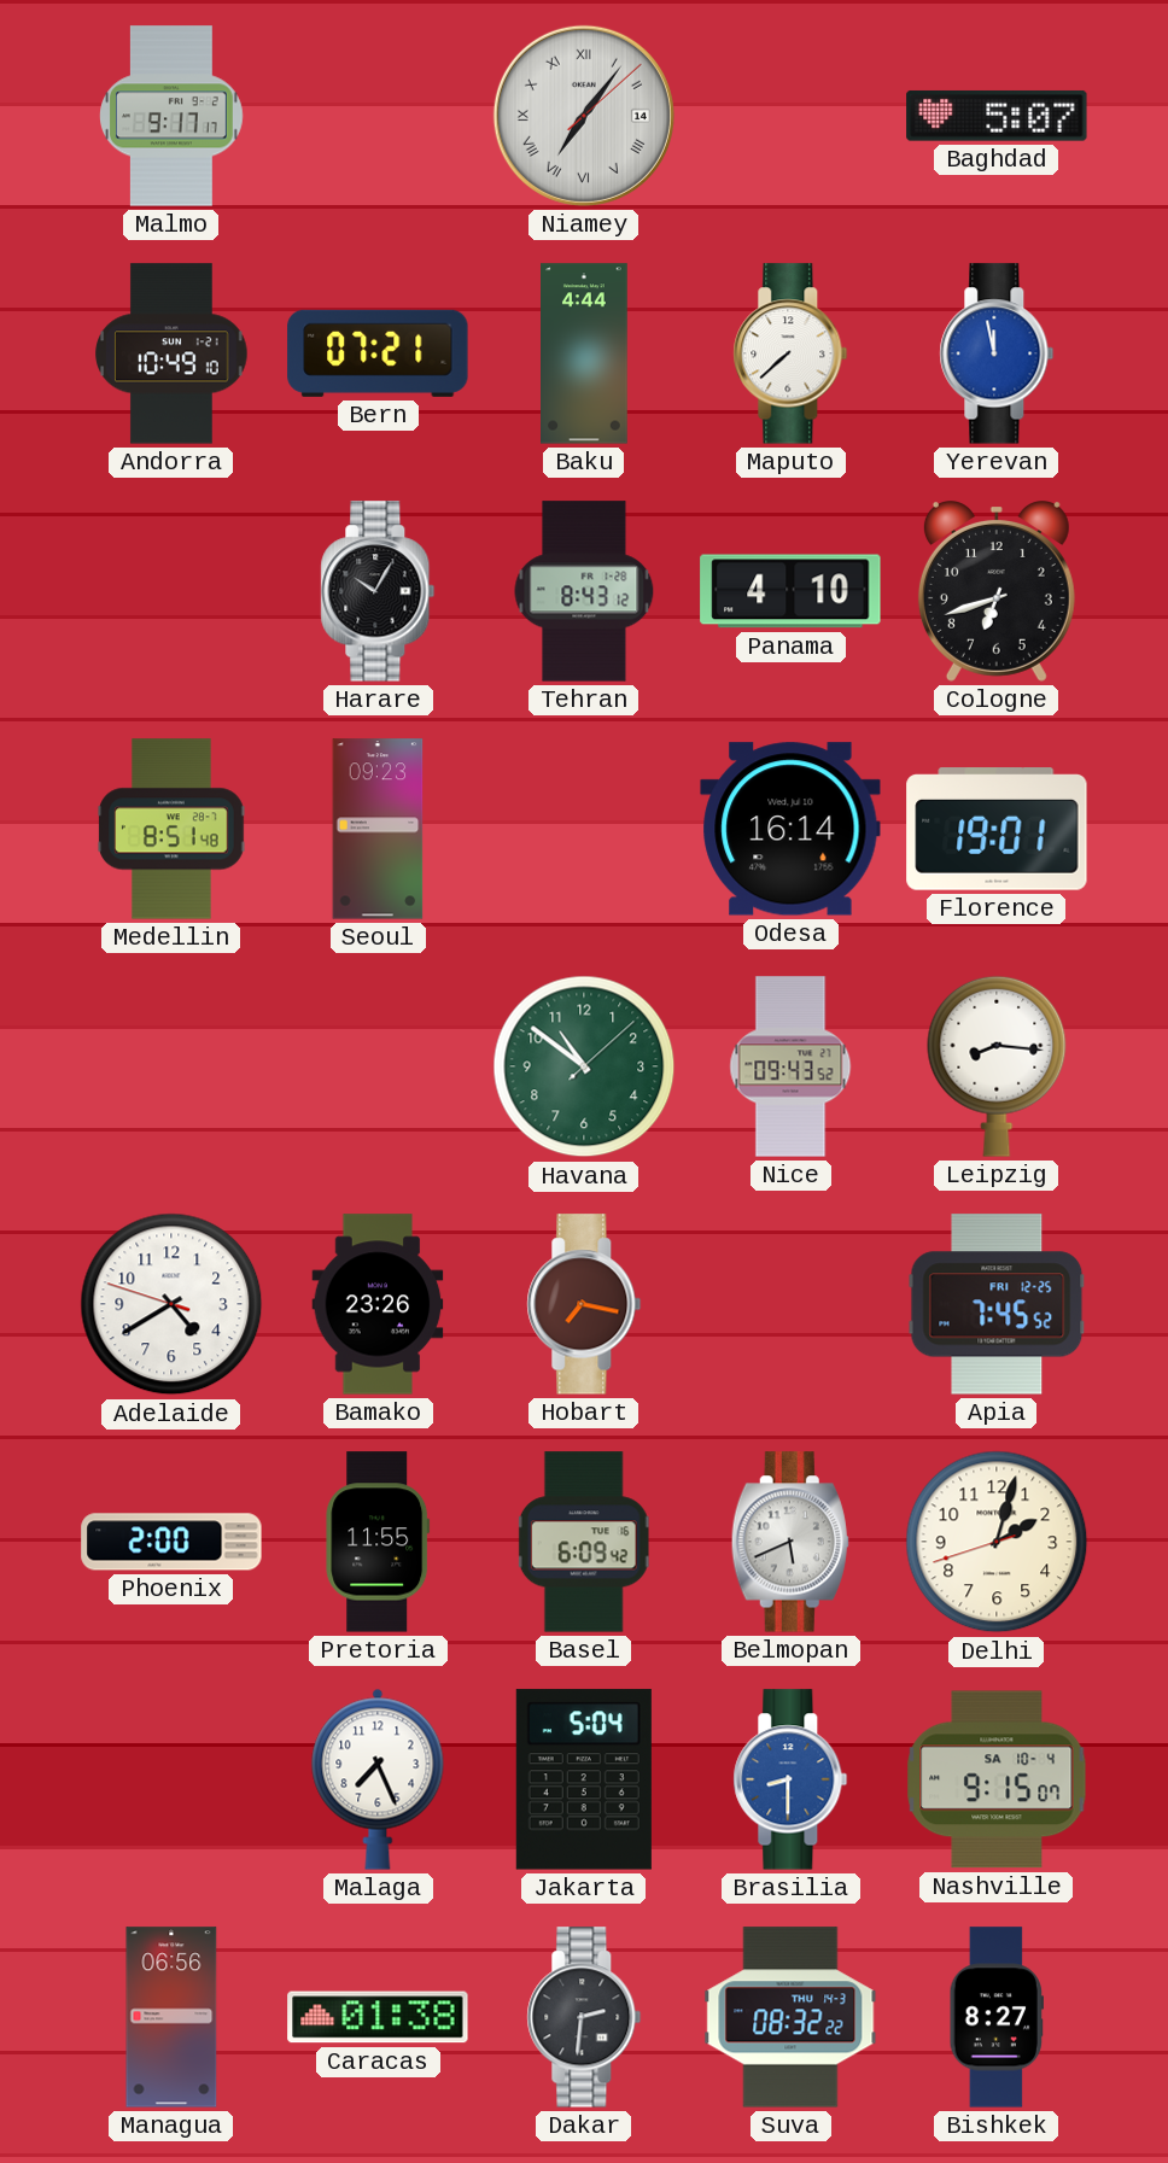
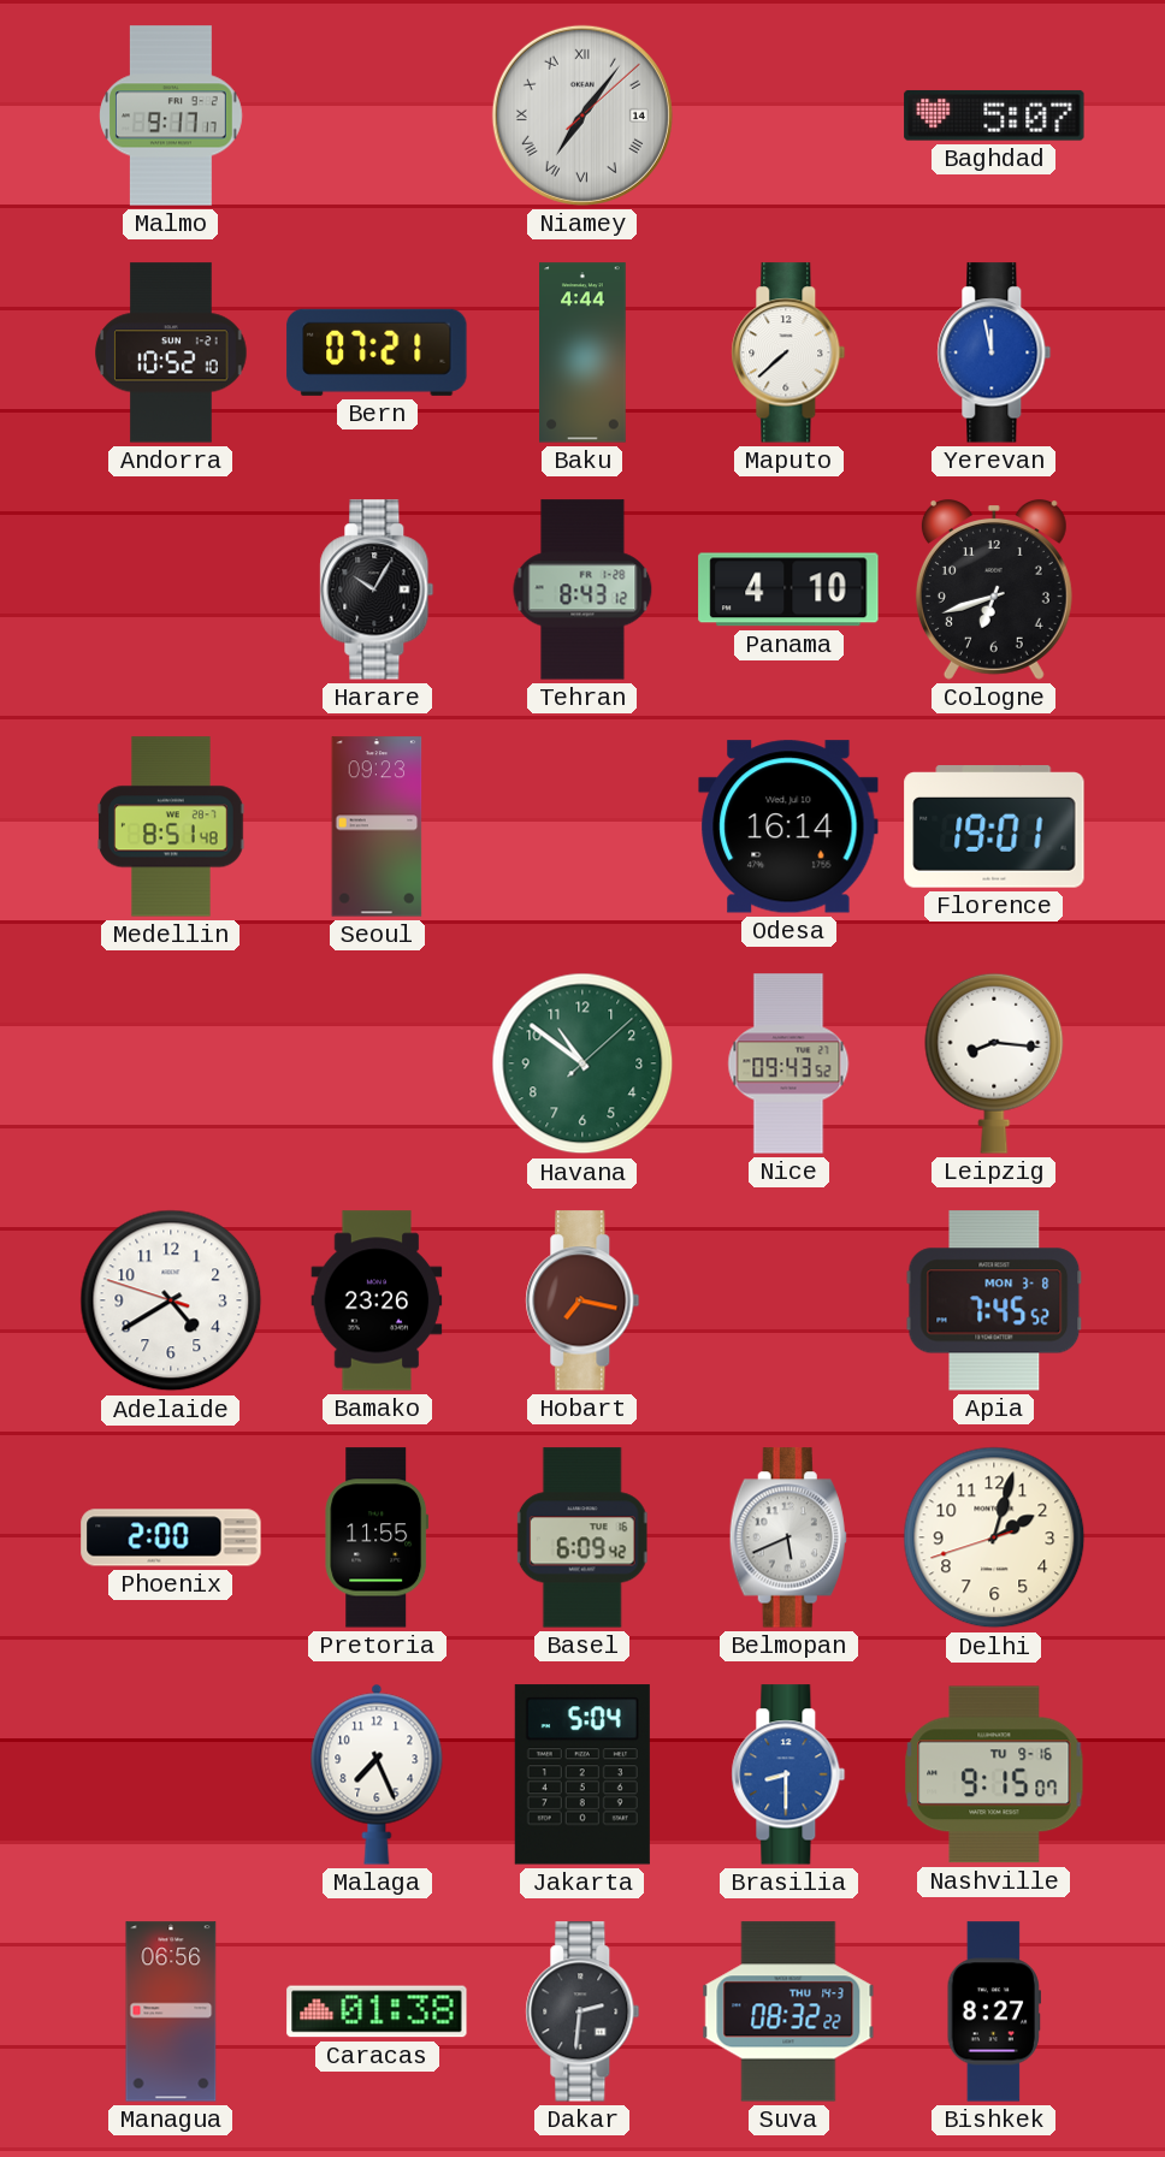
Andorra: 10:49 -> 10:52 (171, 352)
Apia date: FRI 12-25 -> MON 3-8 (994, 1300)
Nashville date: SA 10-4 -> TU 9-16 (994, 1774)
